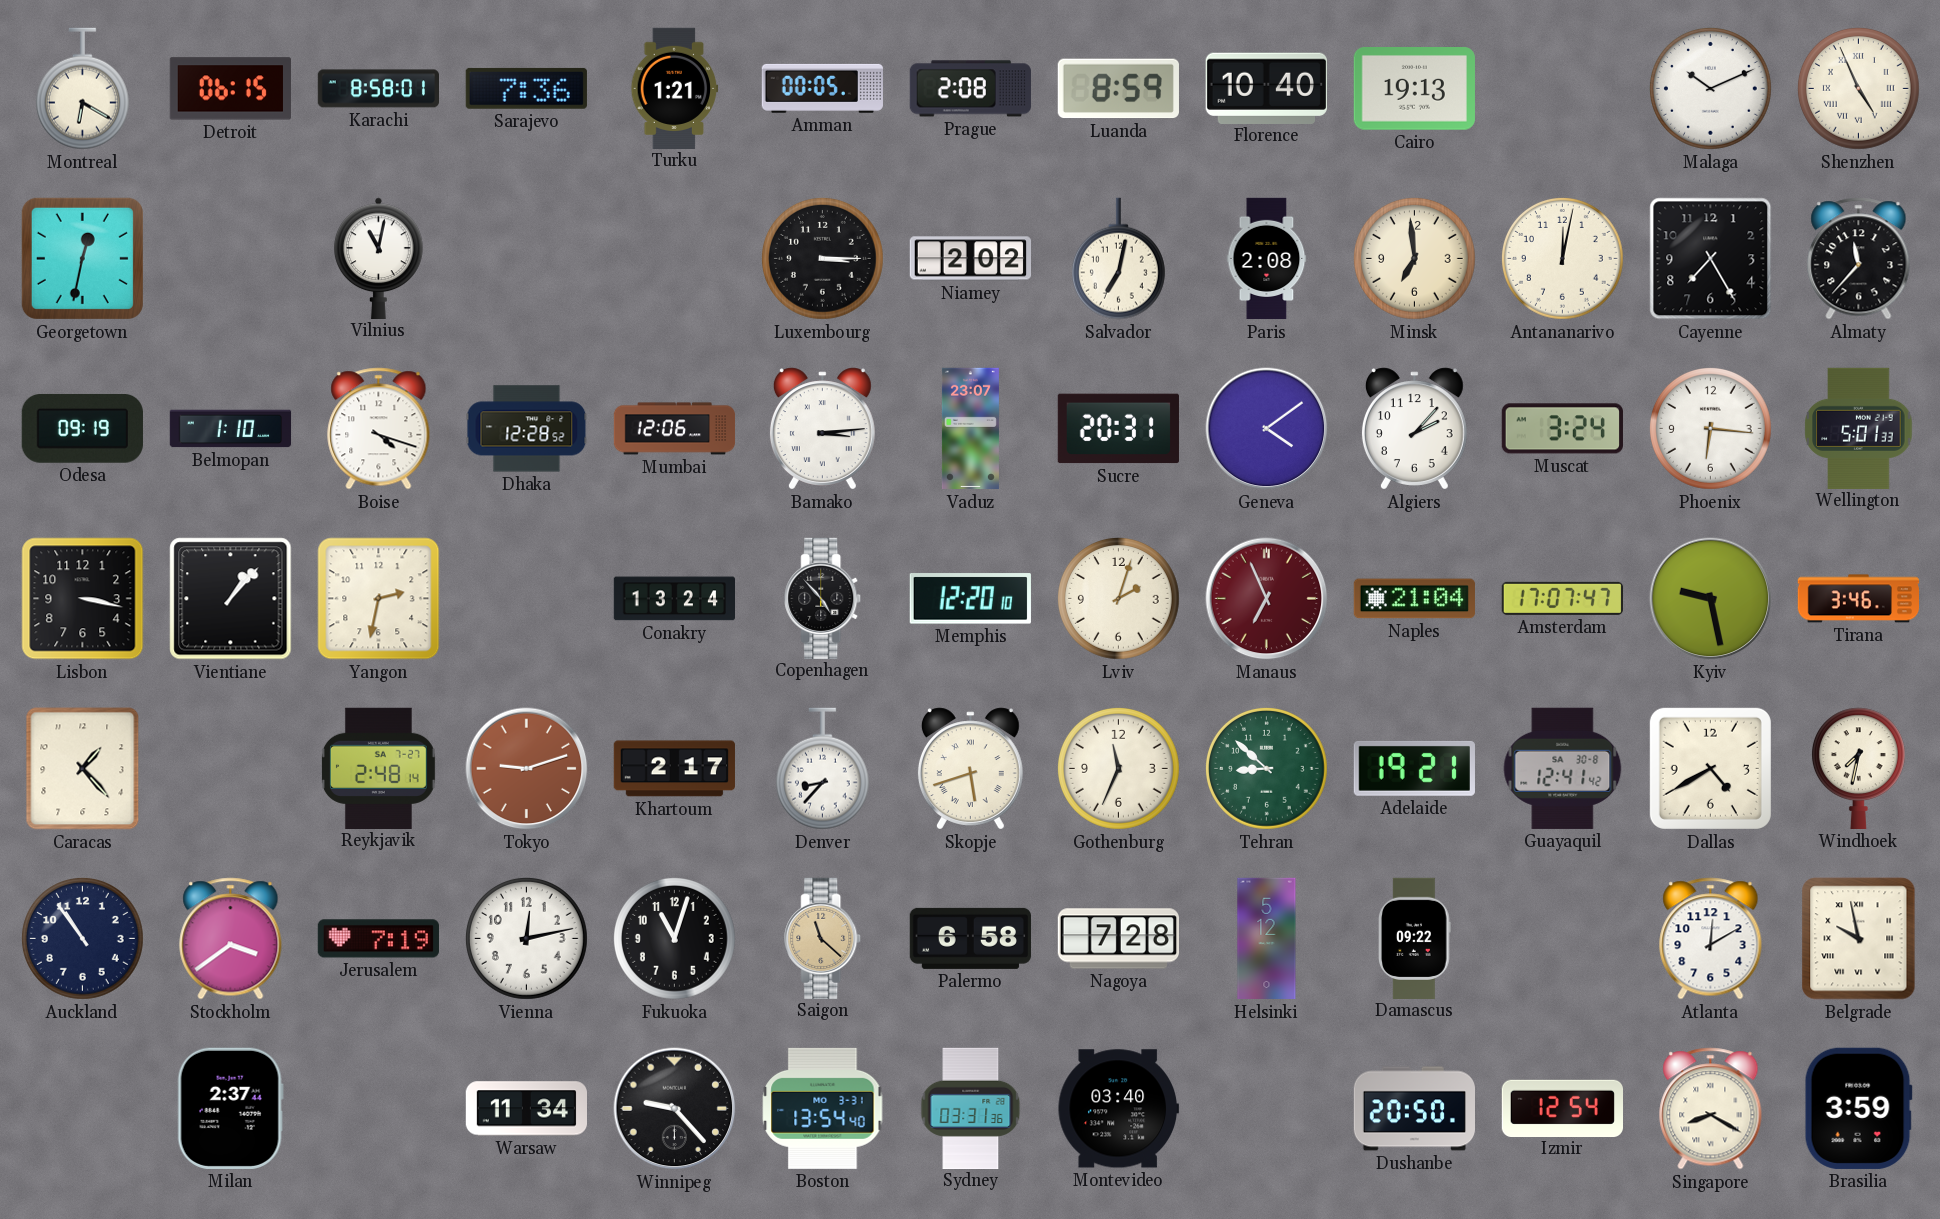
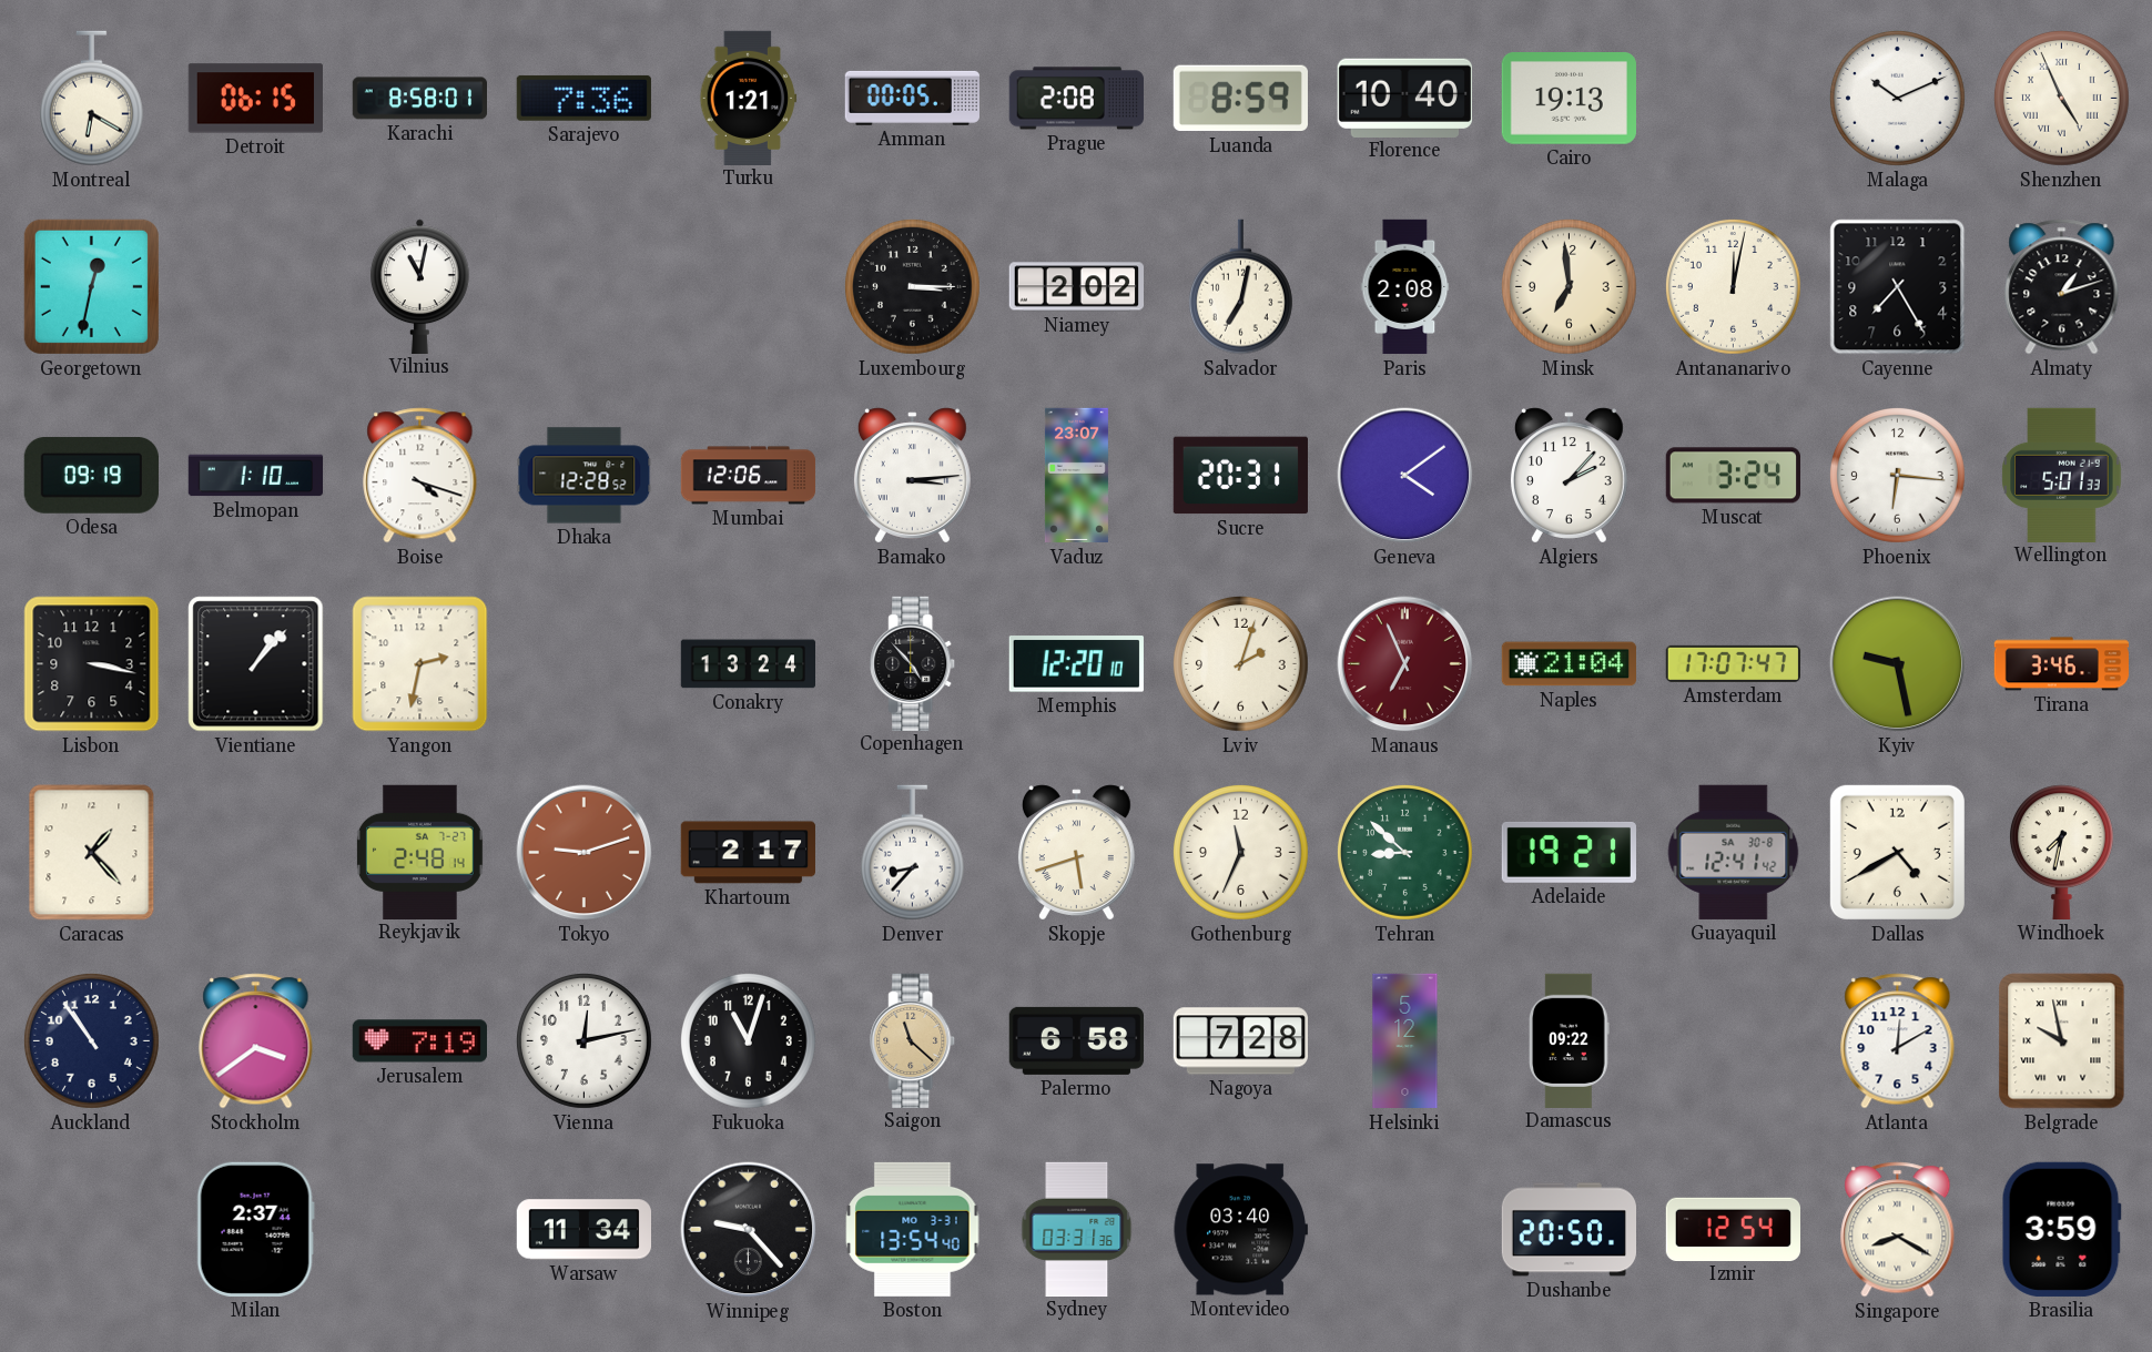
Almaty: 11:37 -> 1:12 (2062, 287)
